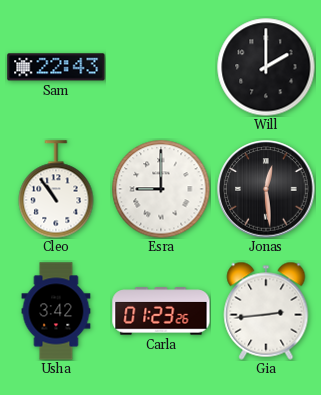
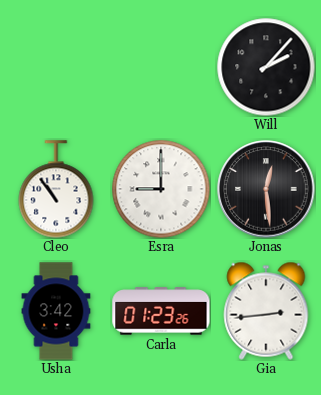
Sam: 22:43 -> none (56, 67)
Will: 2:00 -> 2:07 (266, 67)
